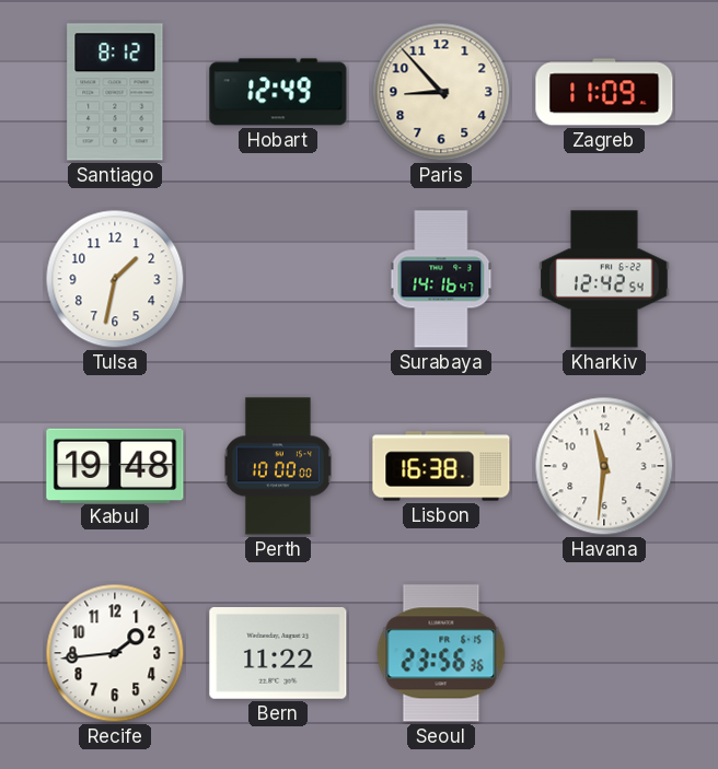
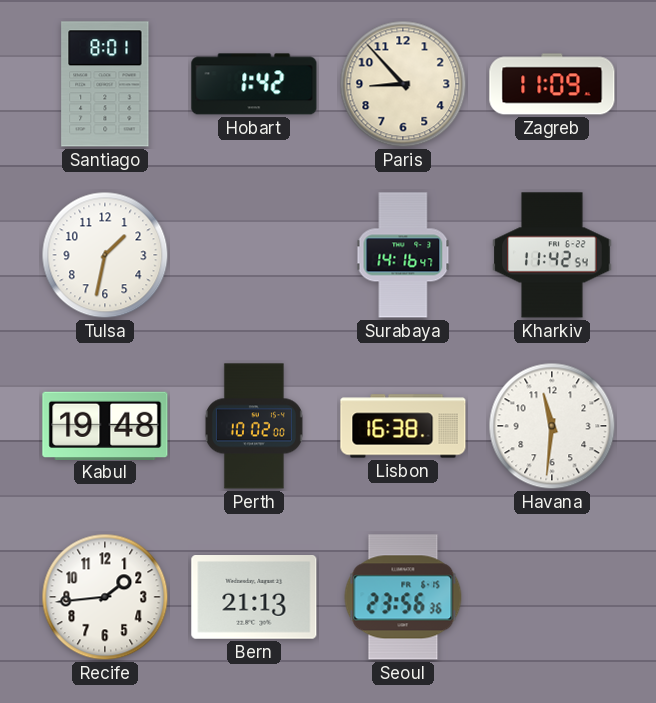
Santiago: 8:12 -> 8:01 (105, 84)
Hobart: 12:49 -> 1:42 (254, 84)
Kharkiv: 12:42 -> 11:42 (552, 255)
Perth: 10:00 -> 10:02 (254, 426)
Bern: 11:22 -> 21:13 (254, 598)
